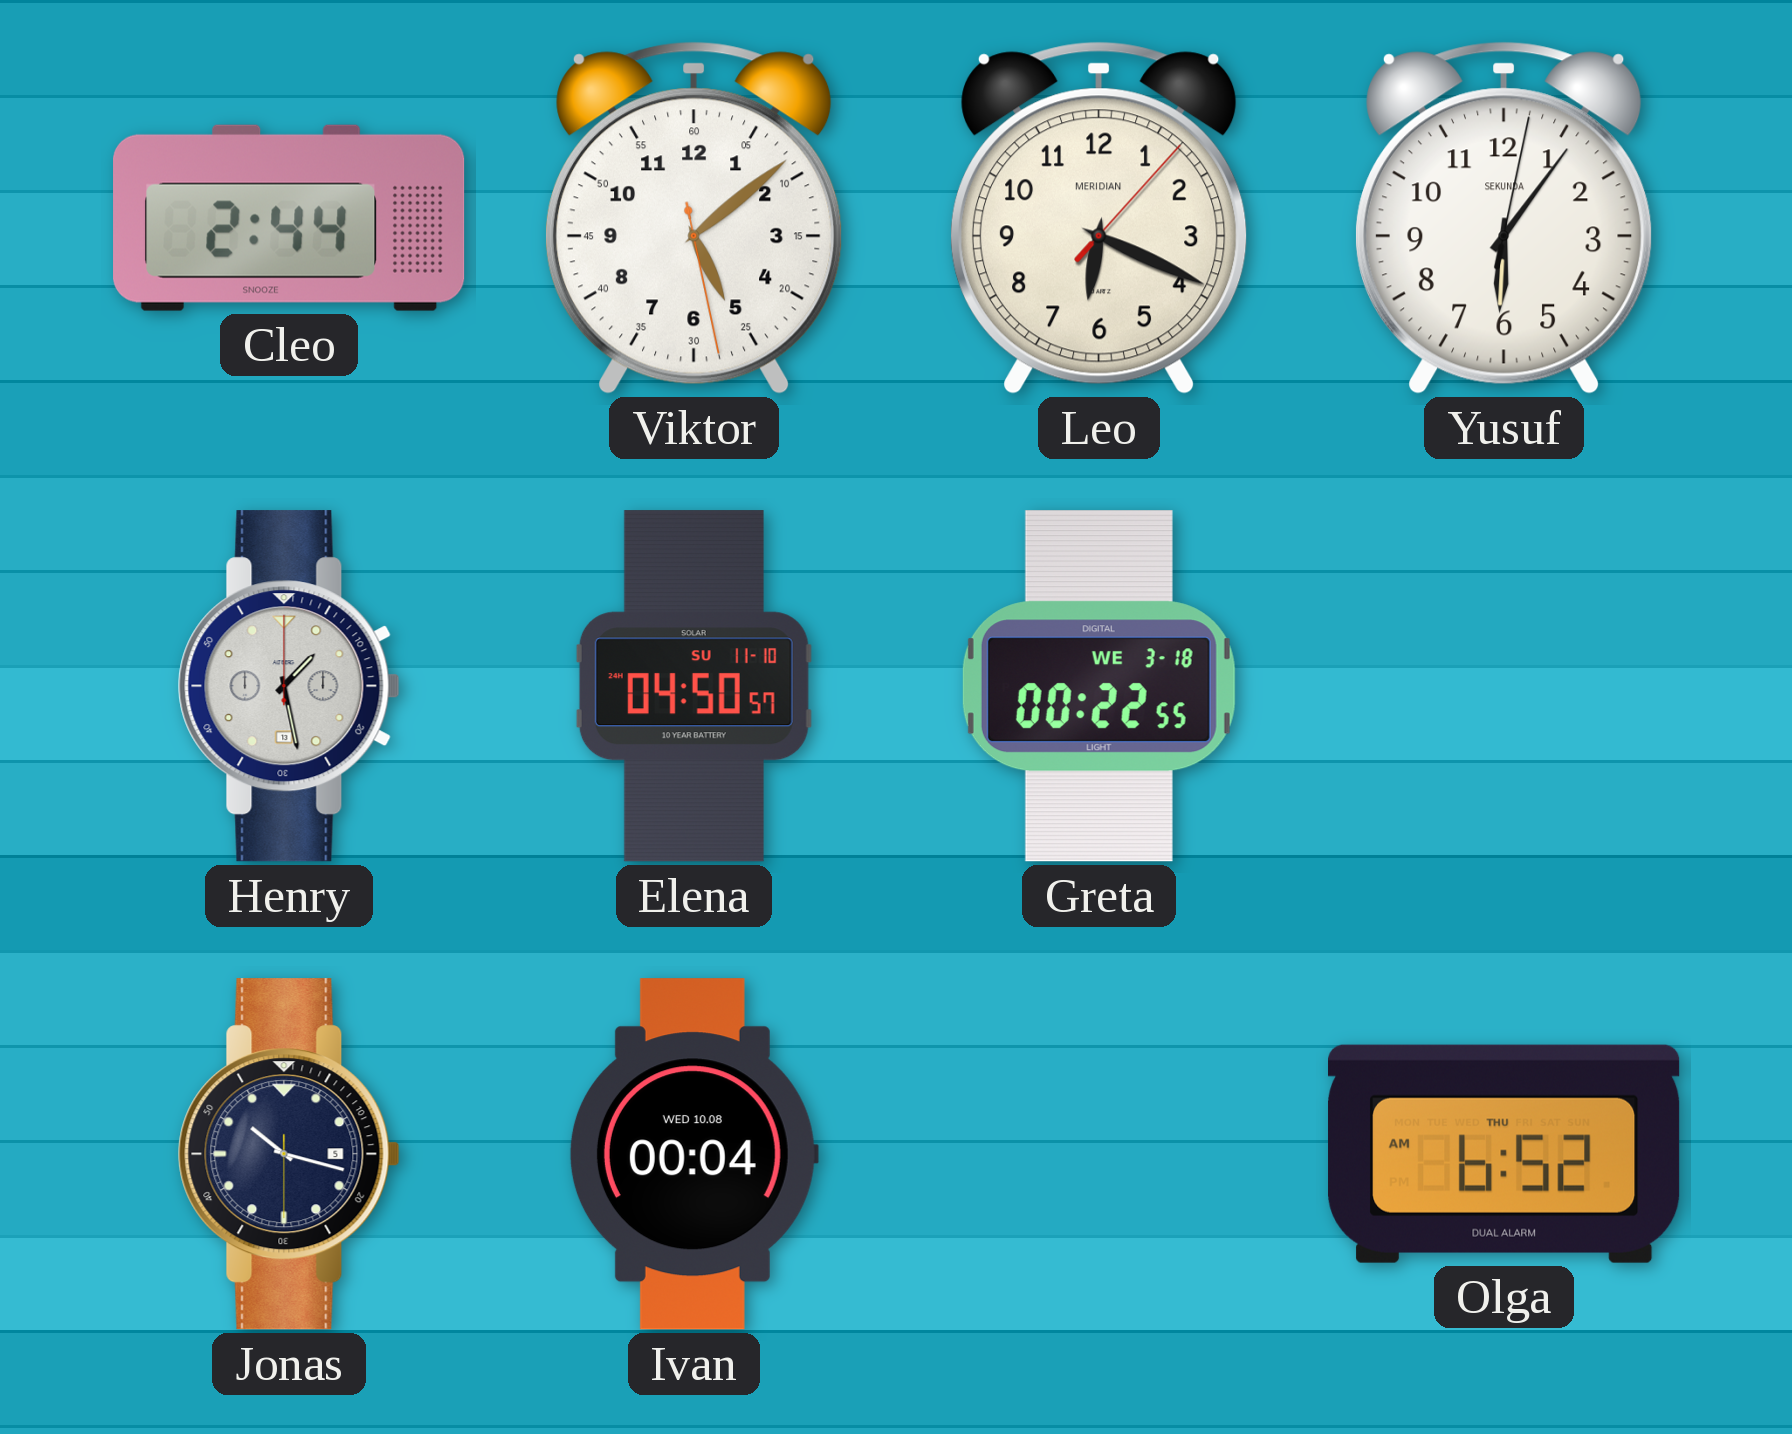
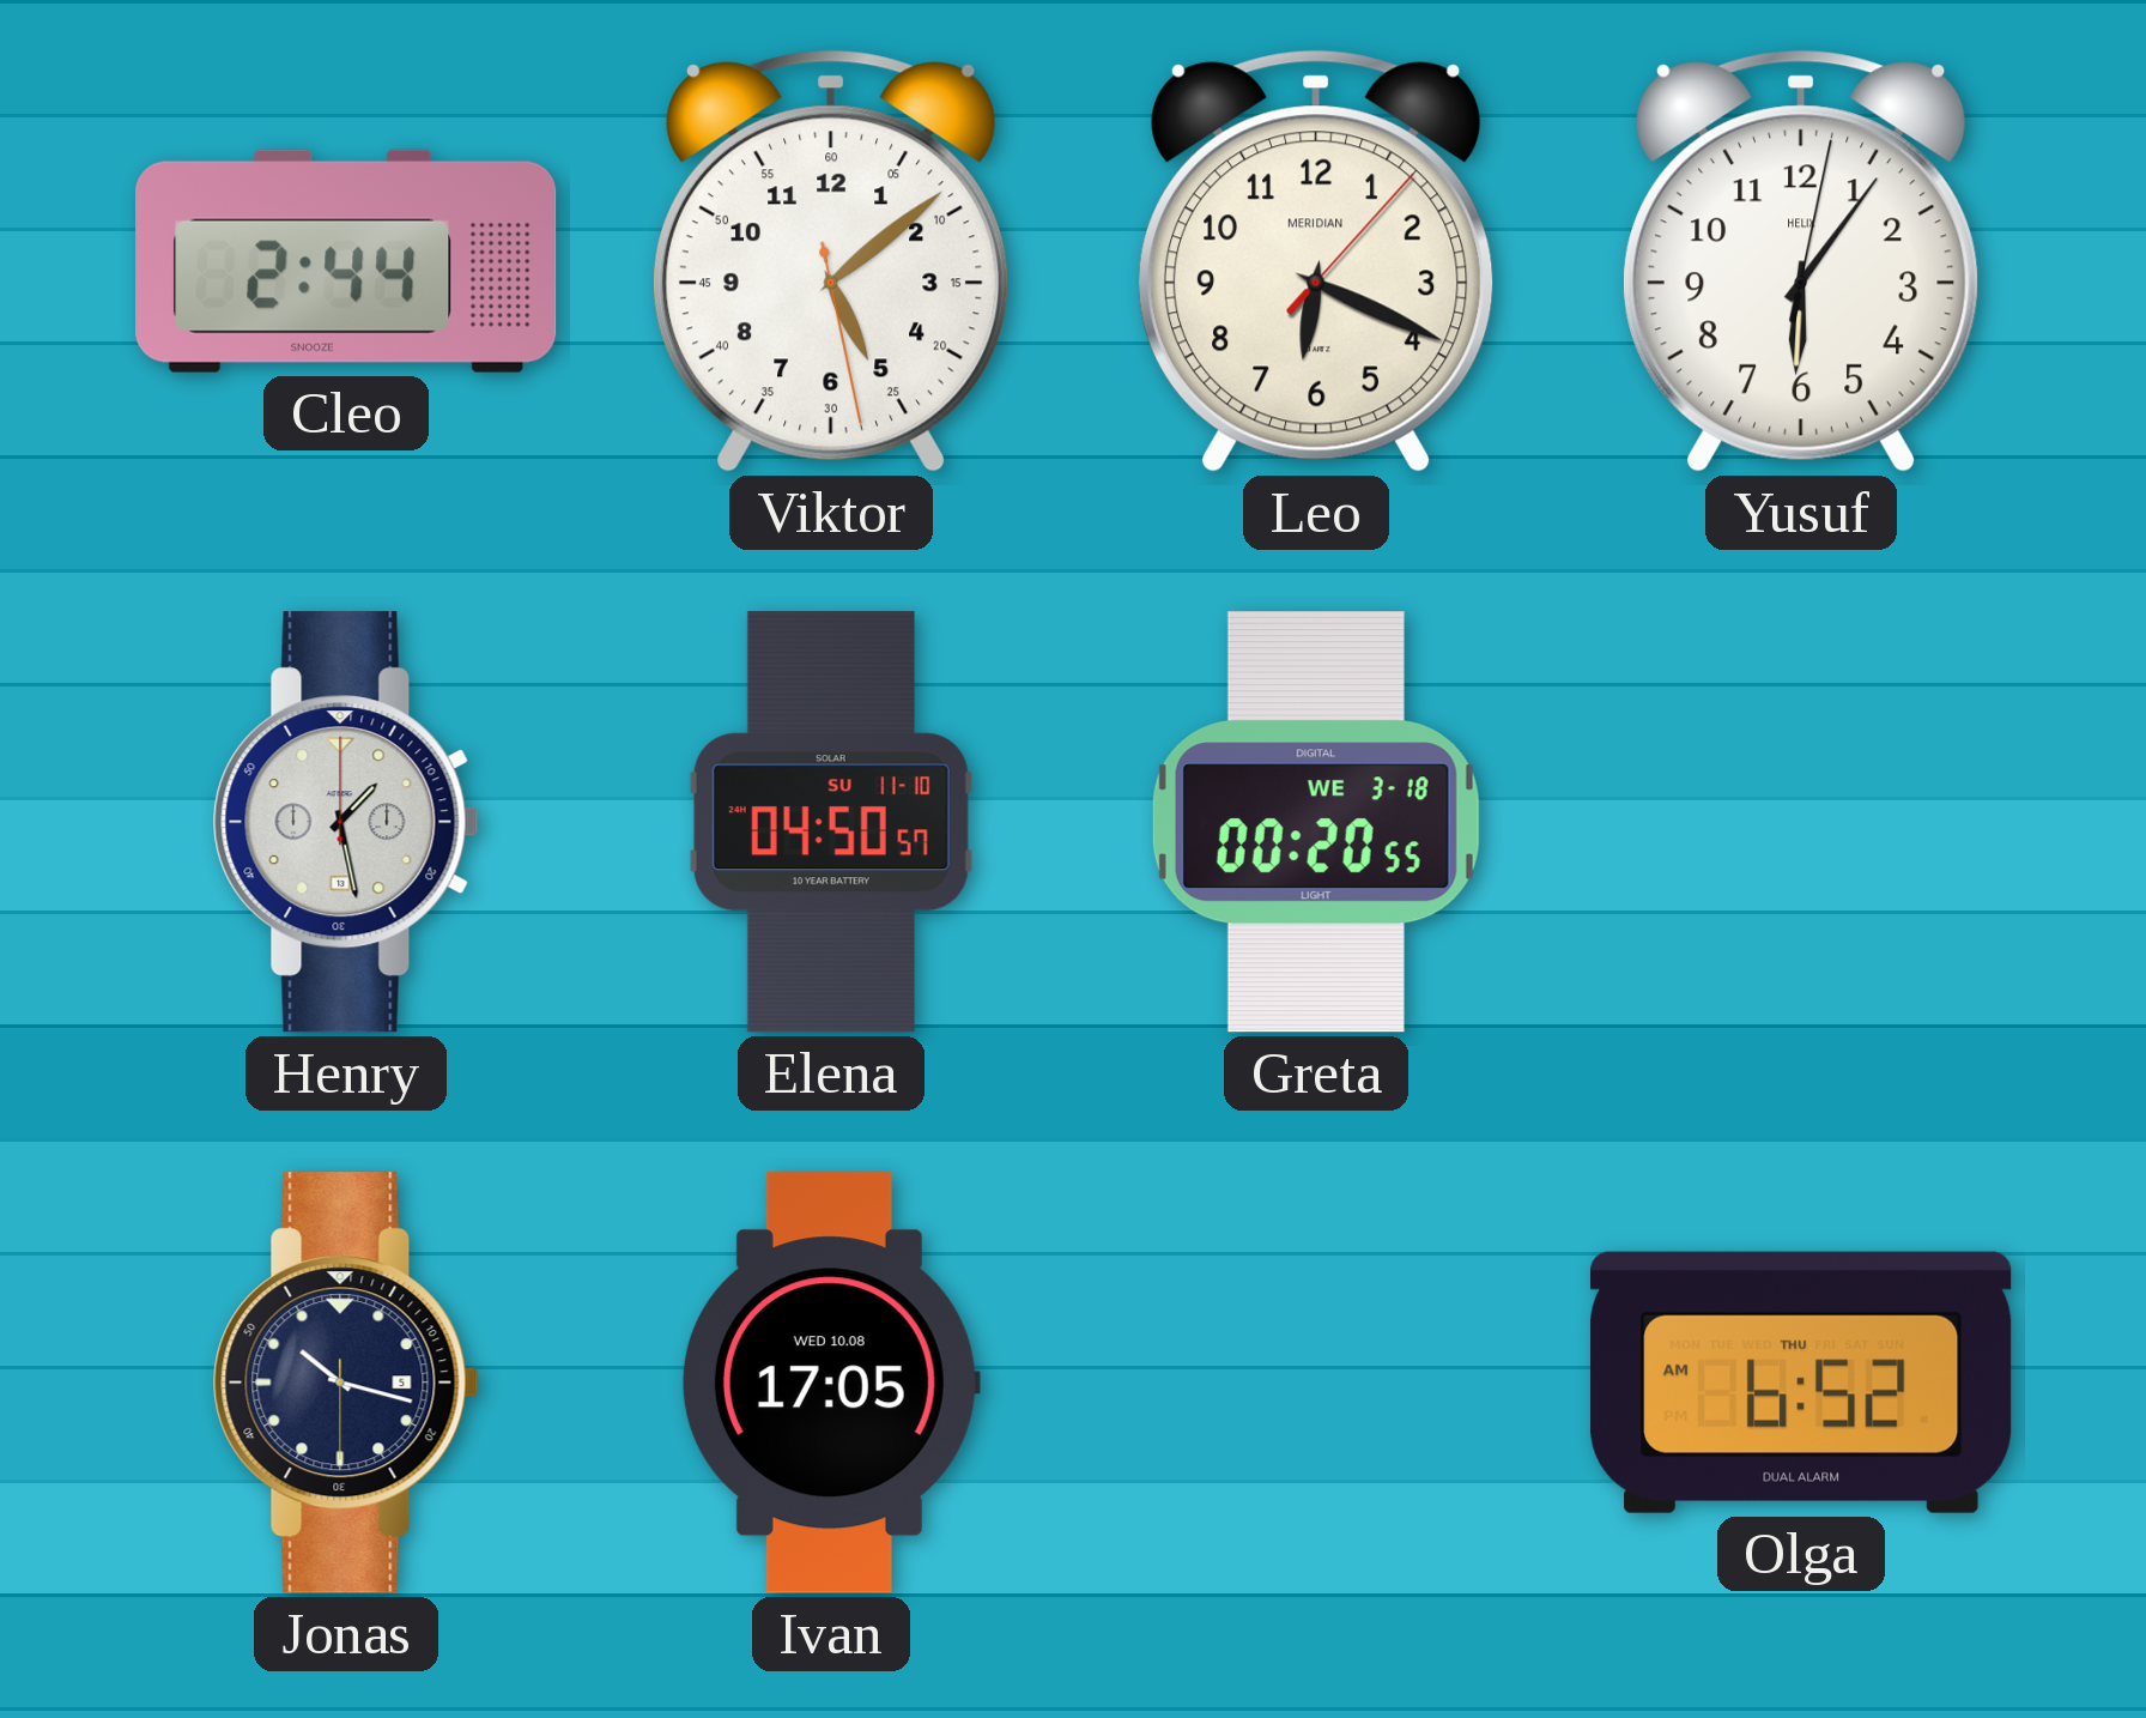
Yusuf brand: SEKUNDA -> HELIX (1802, 261)
Greta: 00:22 -> 00:20 (1316, 822)
Ivan: 00:04 -> 17:05 (830, 1383)
